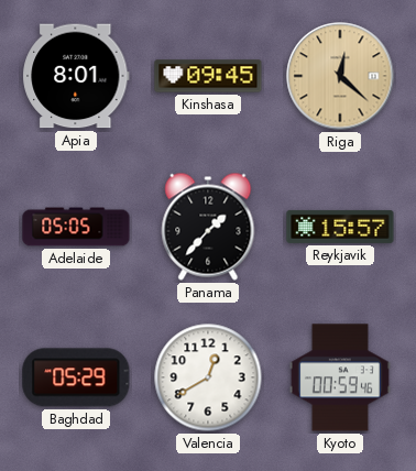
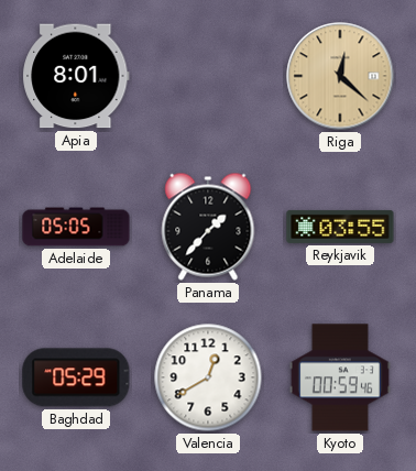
Kinshasa: 09:45 -> none (208, 76)
Reykjavik: 15:57 -> 03:55 (340, 227)
